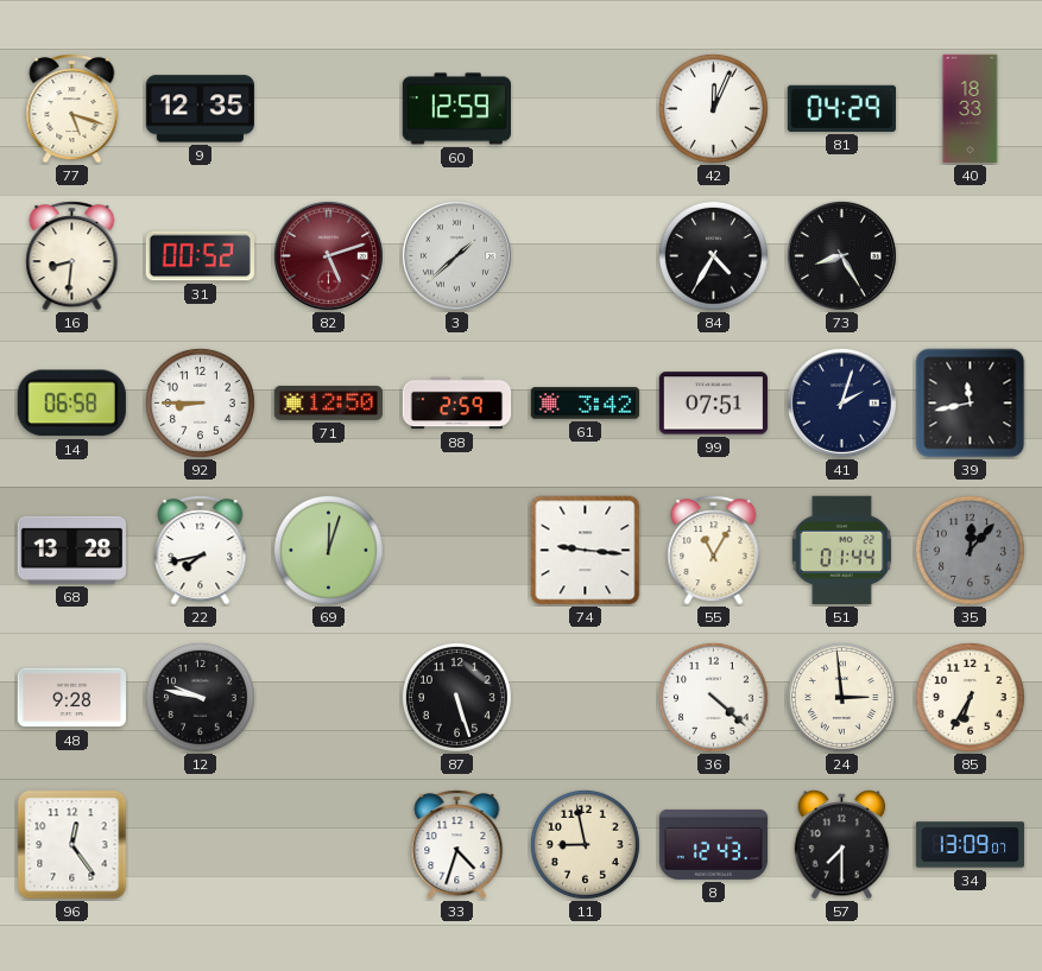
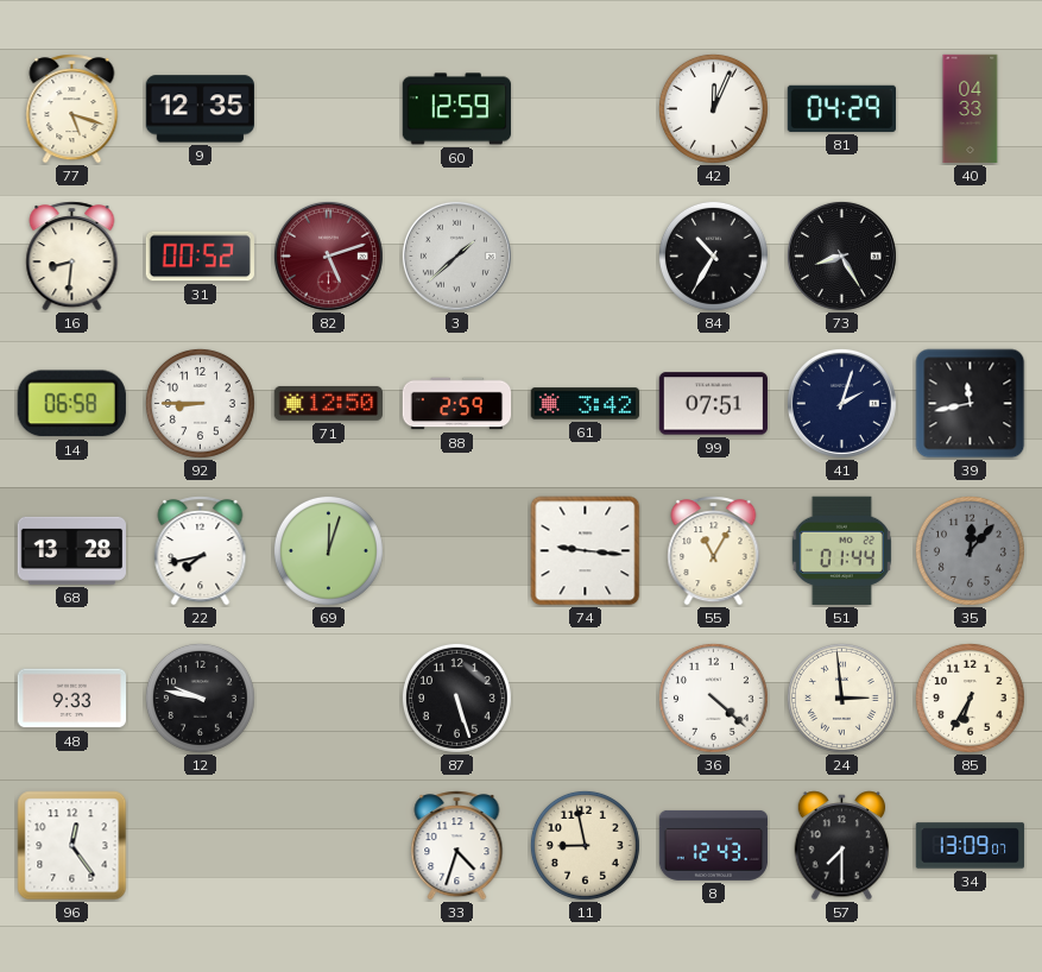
40: 18:33 -> 04:33 (971, 109)
84: 4:35 -> 10:35 (713, 255)
48: 9:28 -> 9:33 (71, 699)
